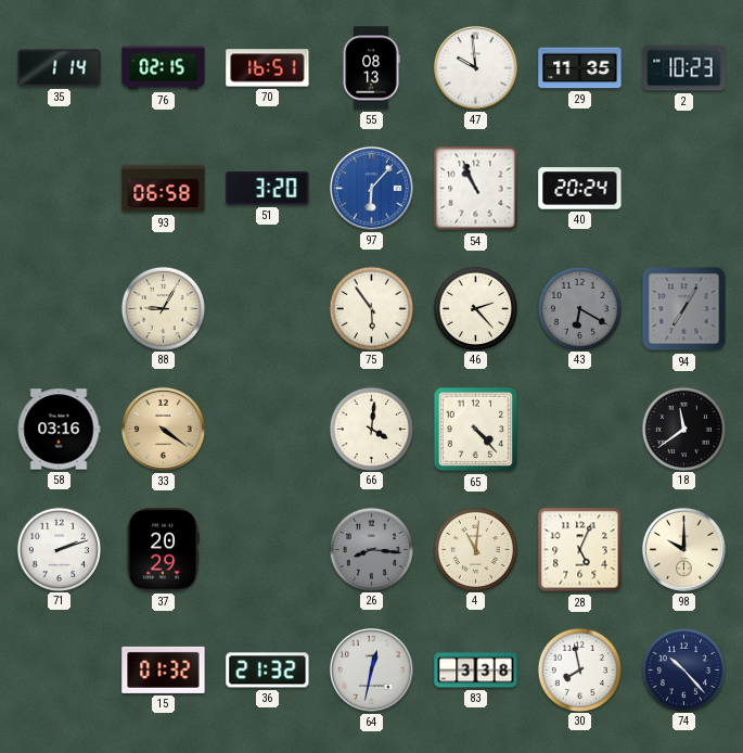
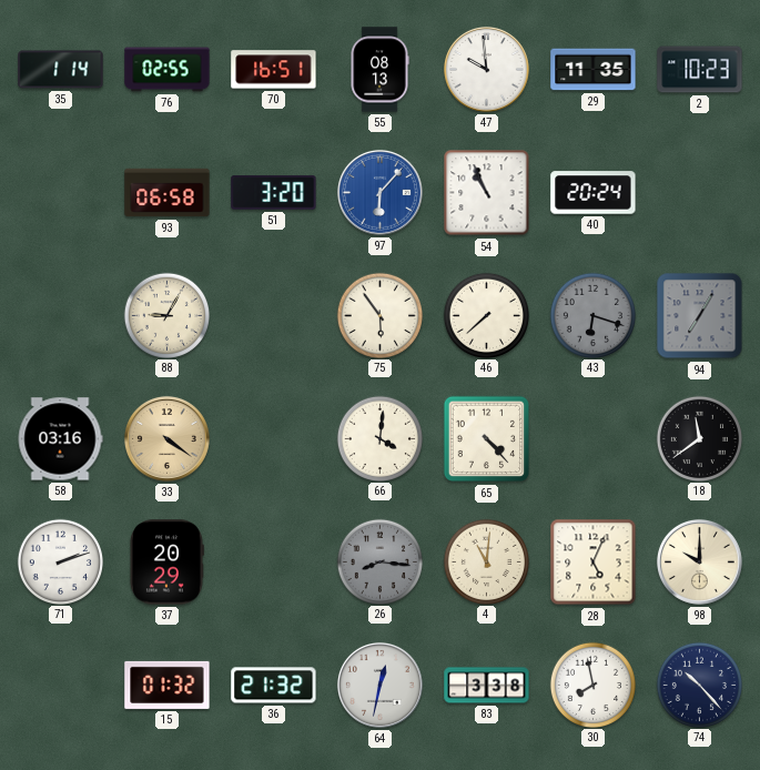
76: 02:15 -> 02:55 (168, 70)
46: 2:23 -> 7:38 (486, 315)
43: 6:20 -> 6:18 (592, 315)
